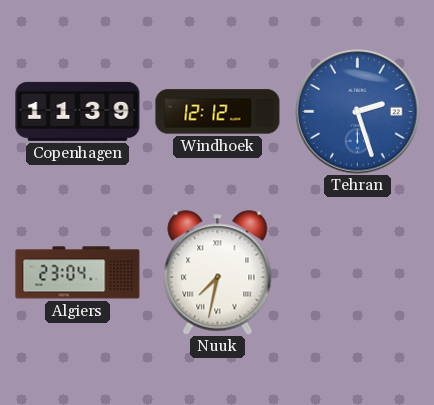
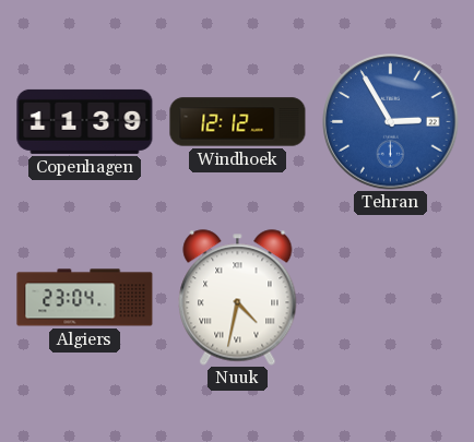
Tehran: 2:27 -> 2:55 (391, 122)
Nuuk: 7:32 -> 4:32 (238, 298)
